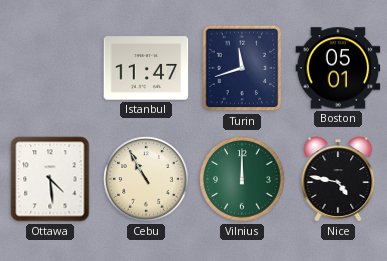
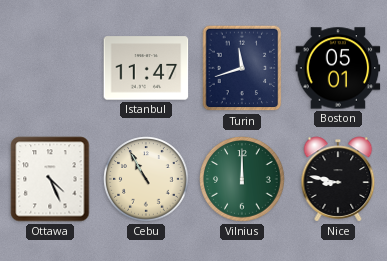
Ottawa: 4:29 -> 4:26 (50, 179)
Nice: 4:47 -> 8:47 (338, 179)
